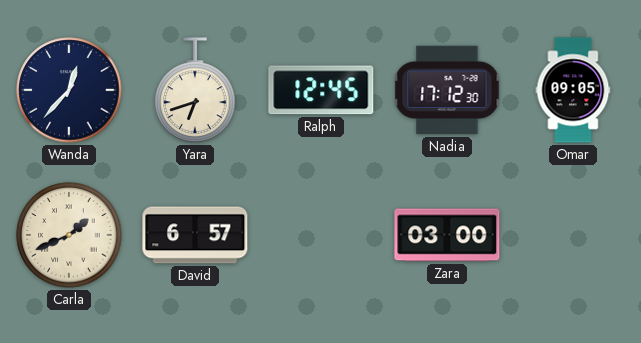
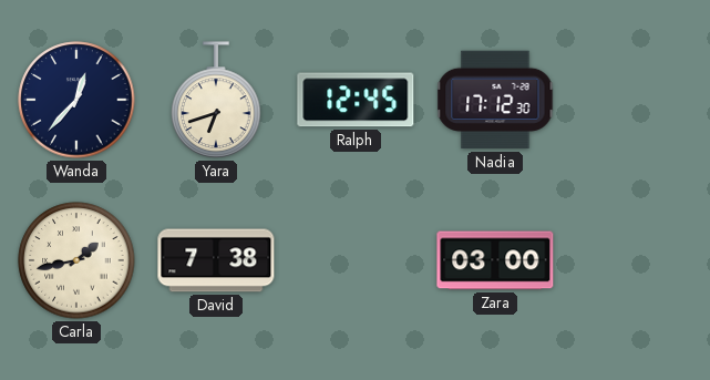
Omar: 09:05 -> none (573, 90)
Carla: 1:41 -> 1:43 (76, 260)
David: 6:57 -> 7:38 (216, 260)
